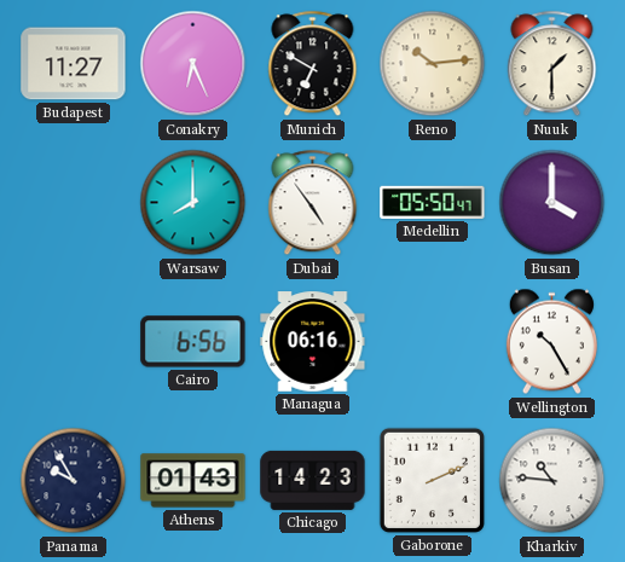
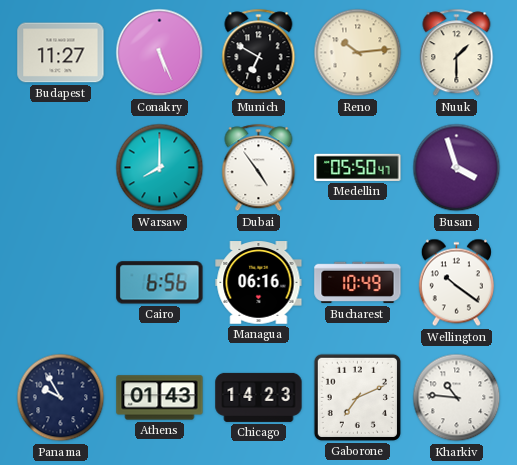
Conakry: 6:26 -> 5:26 (160, 53)
Busan: 4:00 -> 3:57 (457, 168)
Bucharest: none -> 10:49 (358, 283)
Wellington: 10:25 -> 10:21 (456, 283)
Gaborone: 2:11 -> 7:11 (357, 397)
